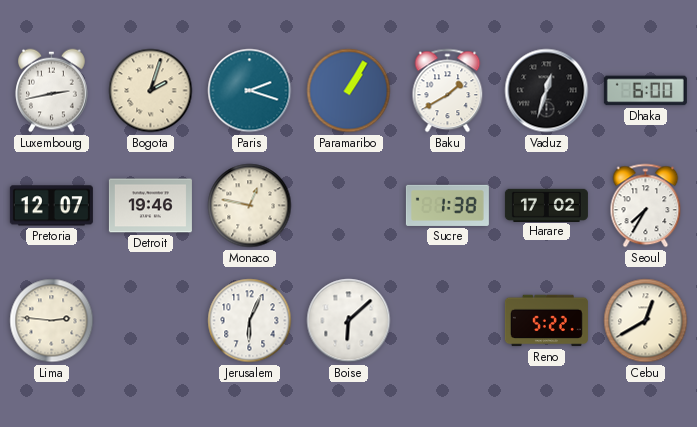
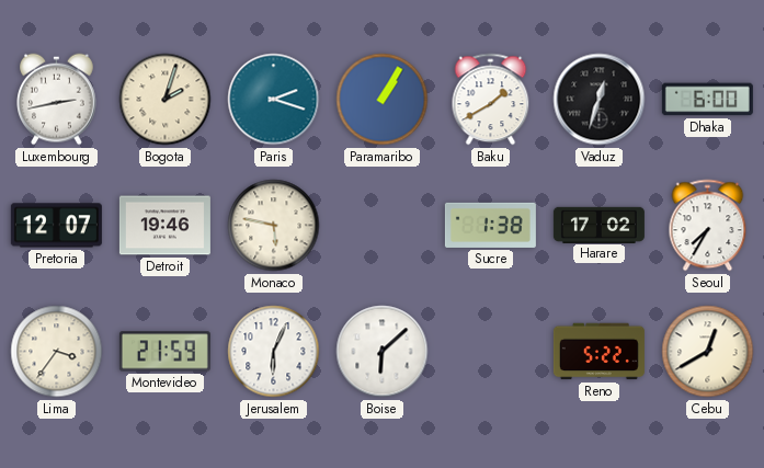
Monaco: 12:47 -> 5:47 (274, 226)
Lima: 2:46 -> 3:36 (57, 352)
Montevideo: none -> 21:59 (164, 352)
